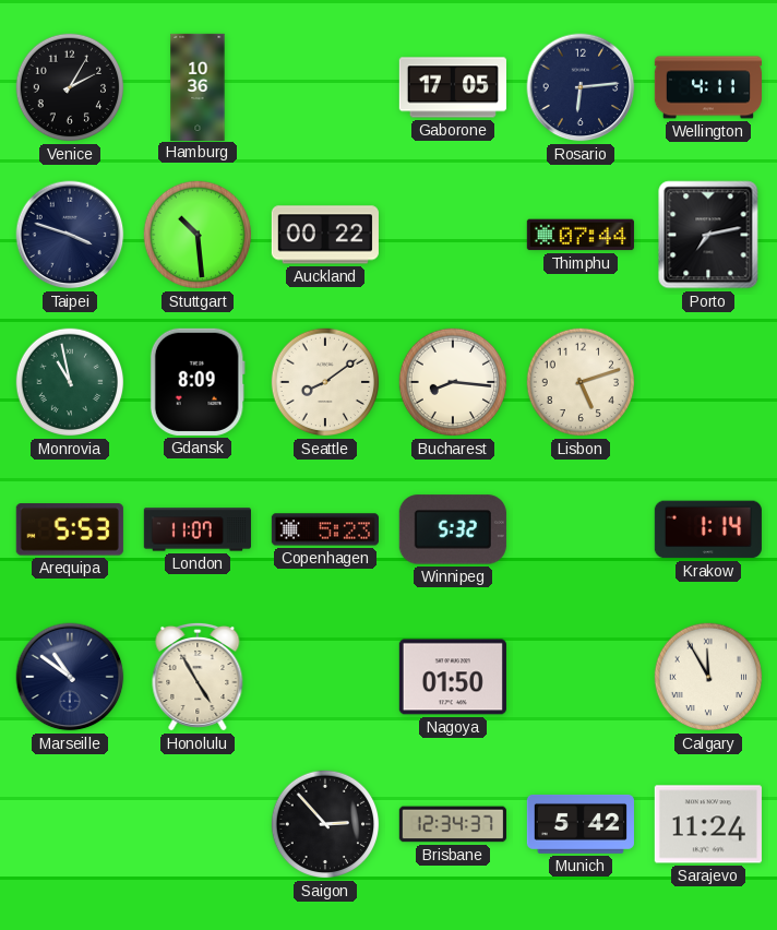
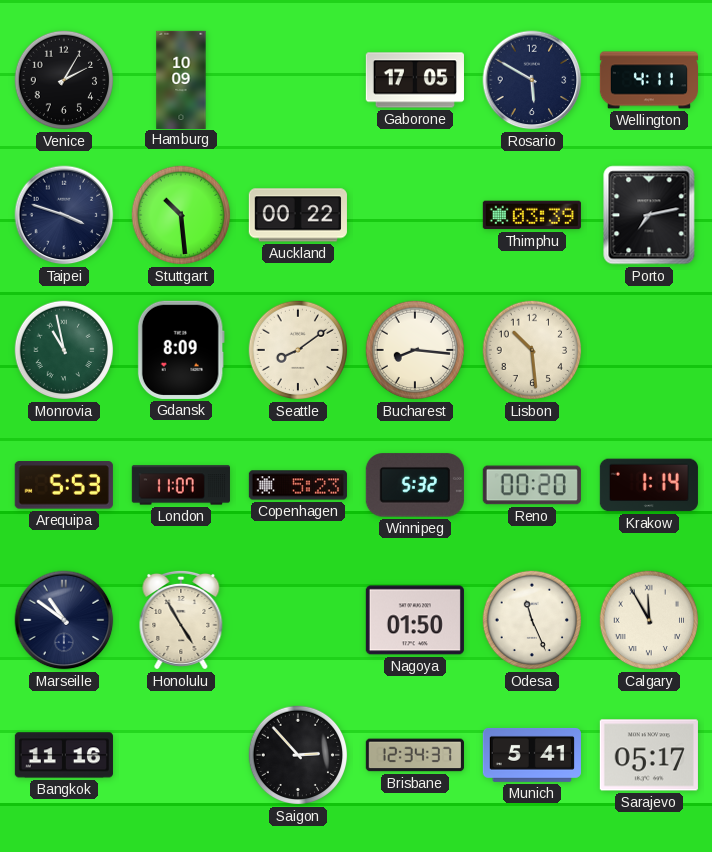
Hamburg: 10:36 -> 10:09 (181, 79)
Rosario: 6:14 -> 5:50 (532, 80)
Thimphu: 07:44 -> 03:39 (532, 215)
Lisbon: 5:12 -> 10:29 (532, 350)
Reno: none -> 00:20 (532, 485)
Odesa: none -> 11:26 (532, 620)
Bangkok: none -> 11:16 (63, 755)
Munich: 5:42 -> 5:41 (532, 755)
Sarajevo: 11:24 -> 05:17 (649, 755)
